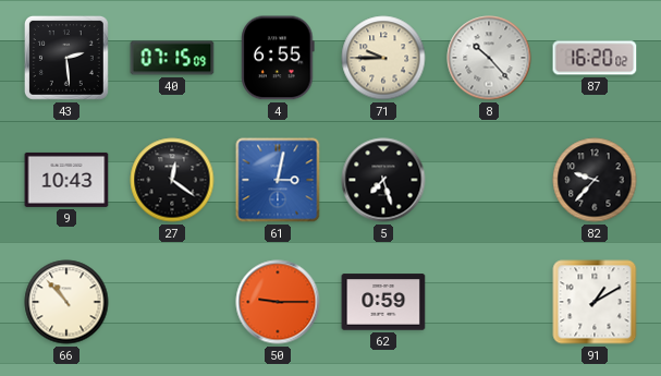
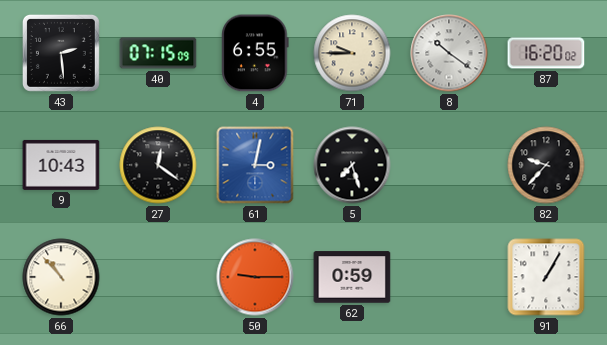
8: 10:23 -> 10:21 (449, 53)
91: 1:10 -> 1:05 (546, 277)
